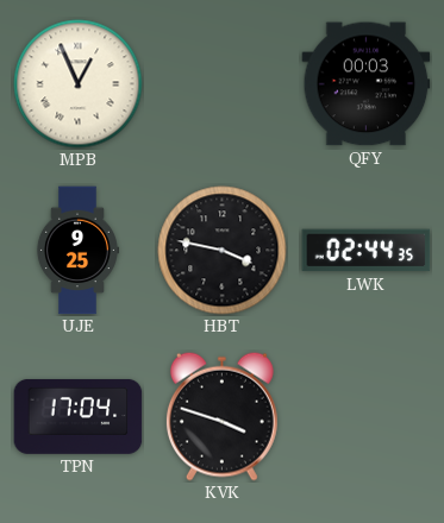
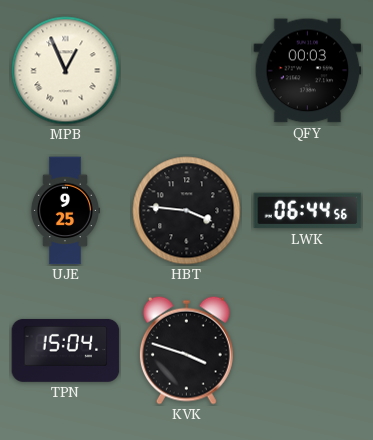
HBT: 3:47 -> 3:46 (187, 211)
LWK: 02:44 -> 06:44 (308, 211)
TPN: 17:04 -> 15:04 (66, 350)
